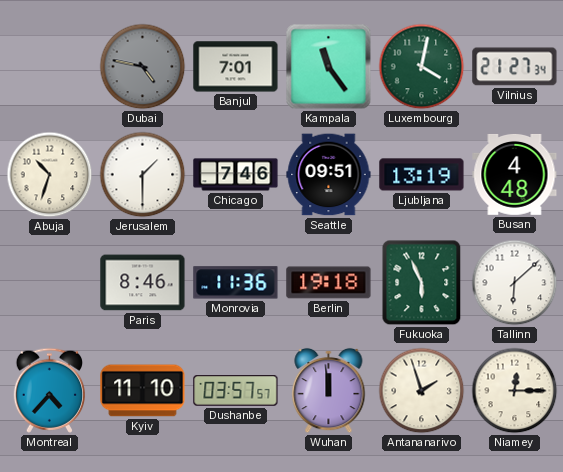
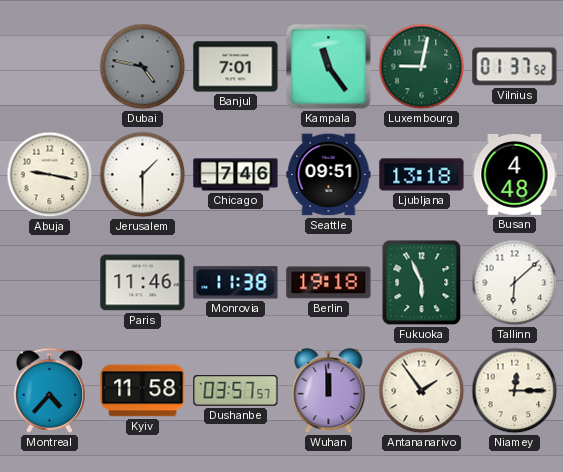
Luxembourg: 4:02 -> 9:02 (422, 67)
Vilnius: 21:27 -> 01:37 (515, 67)
Abuja: 10:33 -> 9:17 (50, 175)
Ljubljana: 13:19 -> 13:18 (422, 175)
Paris: 8:46 -> 11:46 (143, 283)
Monrovia: 11:36 -> 11:38 (236, 283)
Kyiv: 11:10 -> 11:58 (143, 391)
Antananarivo: 1:57 -> 1:54 (422, 391)
